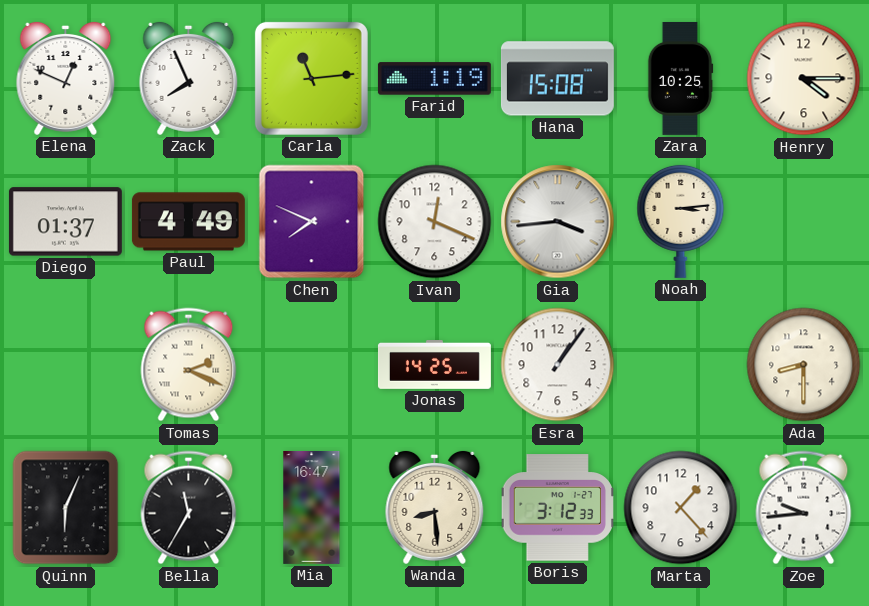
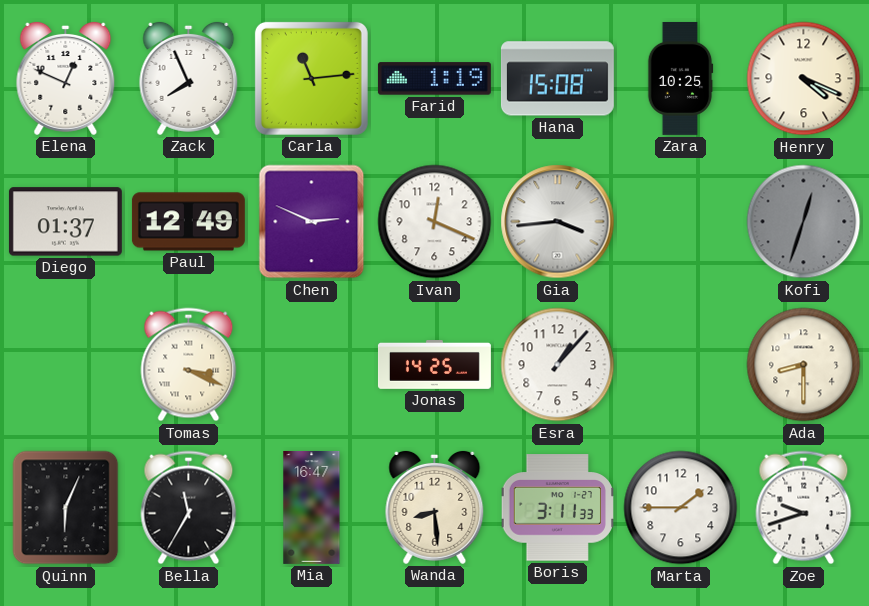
Henry: 4:15 -> 4:19 (804, 79)
Paul: 4:49 -> 12:49 (188, 222)
Chen: 7:49 -> 2:49 (312, 222)
Noah: 3:14 -> none (681, 221)
Kofi: none -> 12:33 (804, 222)
Tomas: 2:19 -> 3:19 (189, 365)
Esra: 1:06 -> 1:07 (558, 365)
Boris: 3:12 -> 3:11 (557, 508)
Marta: 1:23 -> 1:45 (681, 508)
Zoe: 9:44 -> 9:42 (804, 508)
